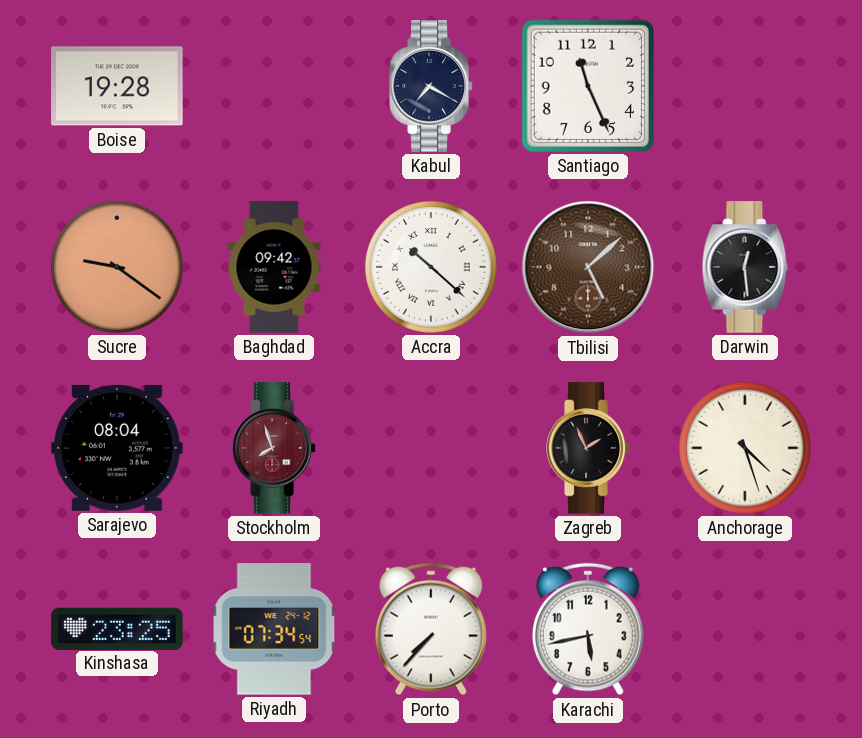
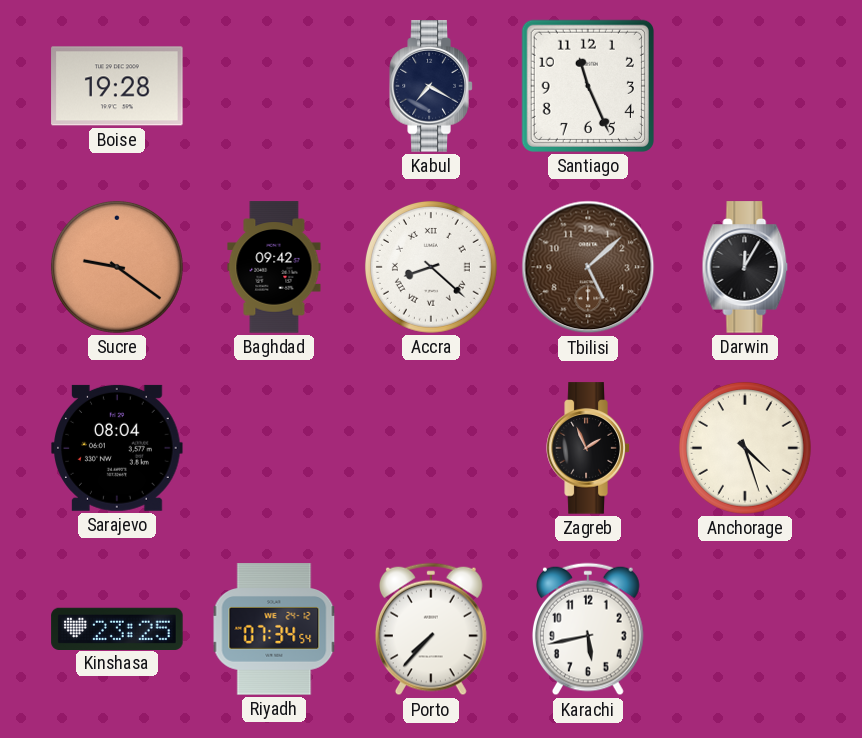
Accra: 10:22 -> 8:22 (431, 267)
Darwin: 12:29 -> 12:05 (745, 267)
Stockholm: 7:57 -> none (274, 448)
